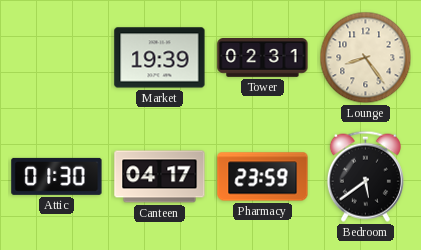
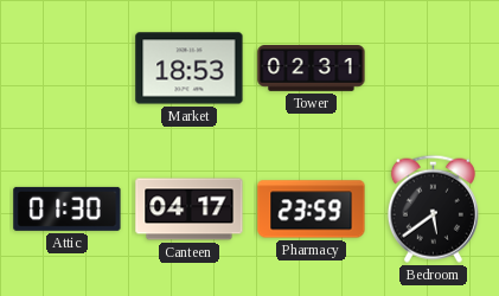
Market: 19:39 -> 18:53 (190, 69)
Lounge: 8:24 -> none (366, 58)
